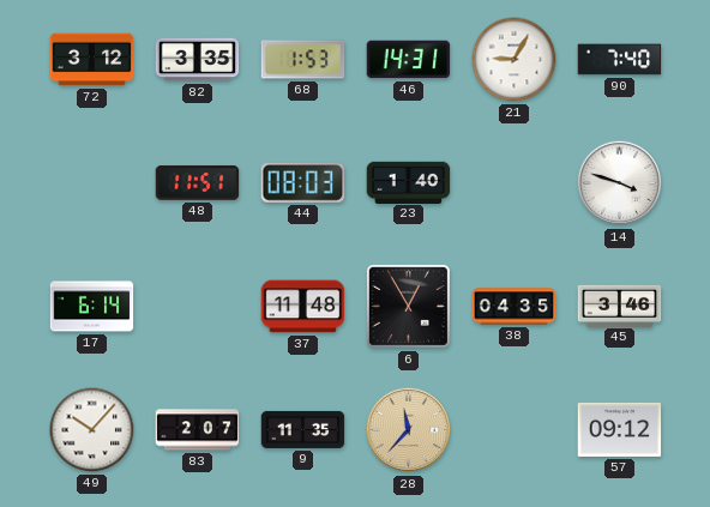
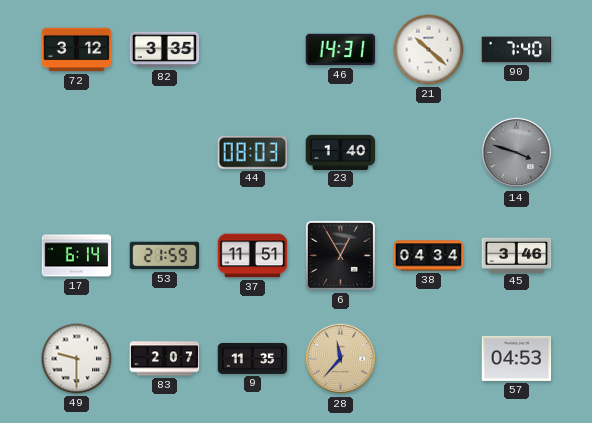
68: 1:53 -> none (303, 60)
21: 9:05 -> 10:22 (429, 50)
48: 11:51 -> none (198, 183)
14 dial: white -> grey (517, 153)
53: none -> 21:59 (165, 256)
37: 11:48 -> 11:51 (253, 256)
38: 04:35 -> 04:34 (429, 256)
49: 10:07 -> 9:30 (77, 359)
57: 09:12 -> 04:53 (517, 358)
